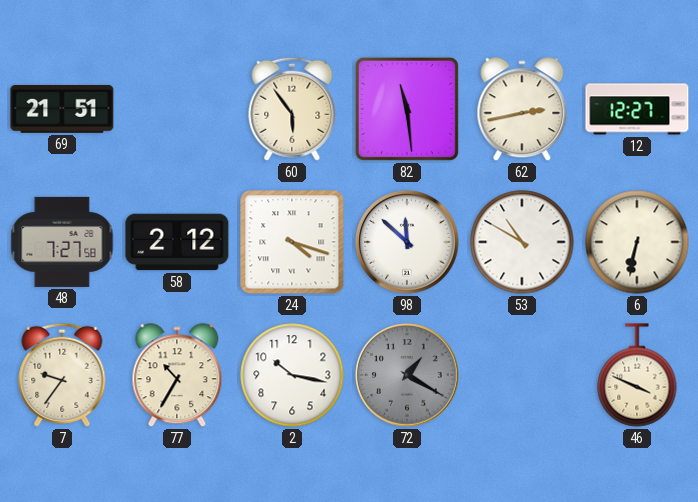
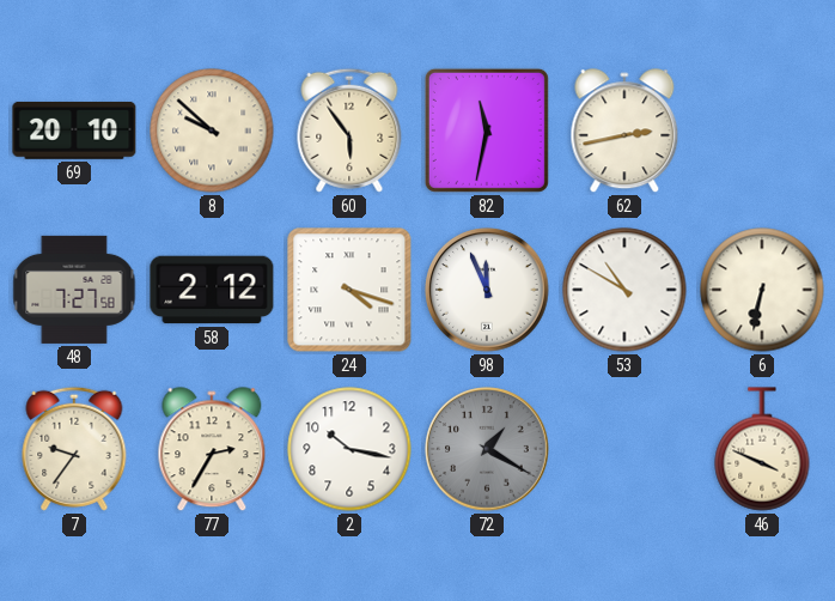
69: 21:51 -> 20:10 (74, 130)
8: none -> 9:52 (212, 130)
82: 11:29 -> 11:32 (487, 130)
12: 12:27 -> none (637, 109)
98: 11:52 -> 11:56 (487, 290)
77: 10:35 -> 2:35 (212, 450)
